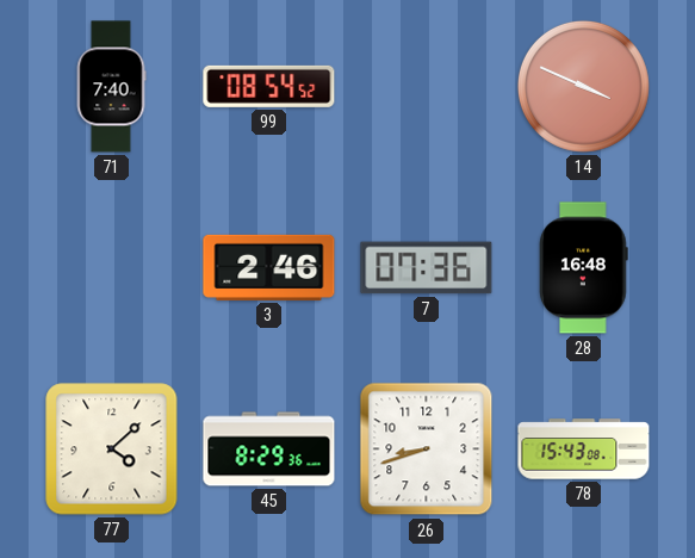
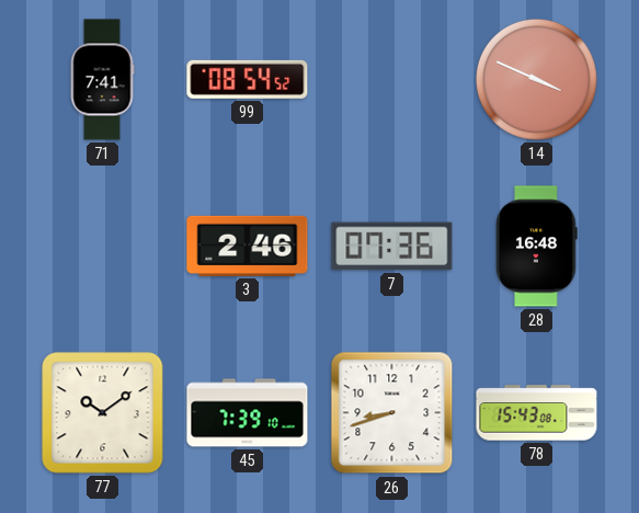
71: 7:40 -> 7:41 (102, 80)
77: 4:08 -> 10:09 (103, 413)
45: 8:29 -> 7:39 (248, 413)
